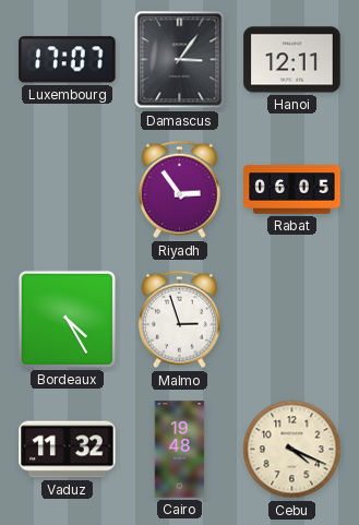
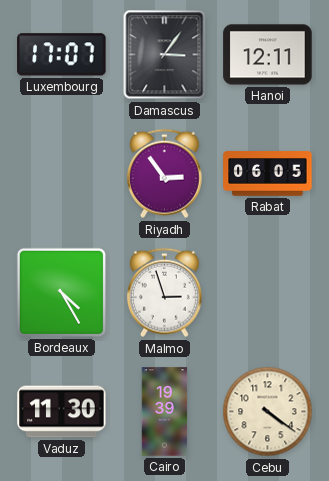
Vaduz: 11:32 -> 11:30 (62, 412)
Cairo: 19:48 -> 19:39 (165, 412)
Cebu: 4:19 -> 4:21 (268, 412)
